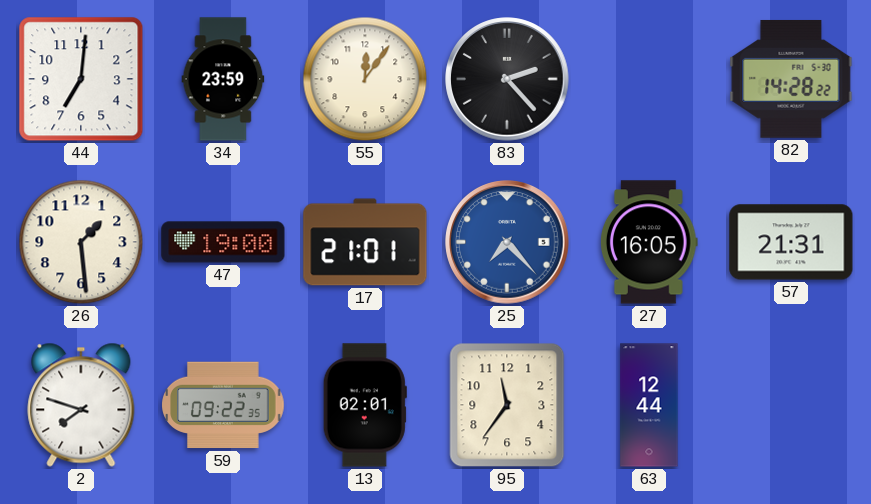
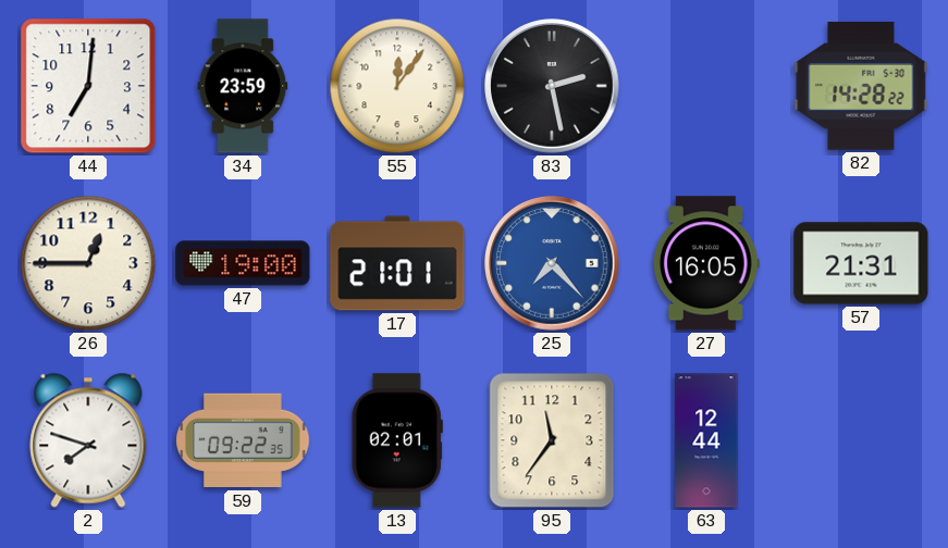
83: 2:23 -> 2:28 (552, 86)
26: 1:29 -> 12:45 (88, 263)
